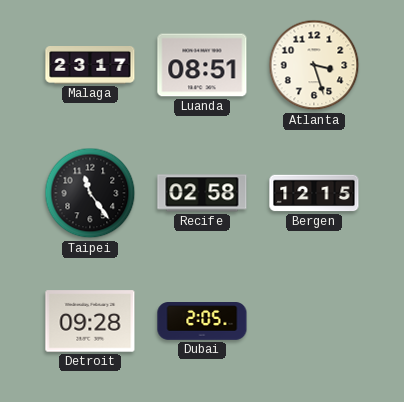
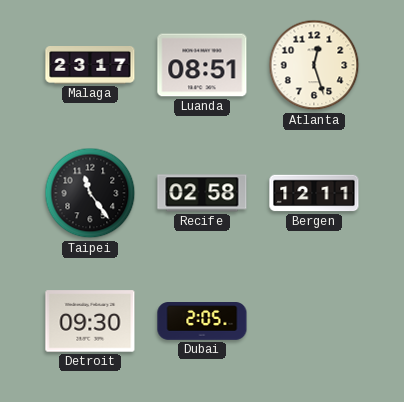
Atlanta: 3:27 -> 12:27 (314, 65)
Bergen: 12:15 -> 12:11 (314, 193)
Detroit: 09:28 -> 09:30 (90, 321)
